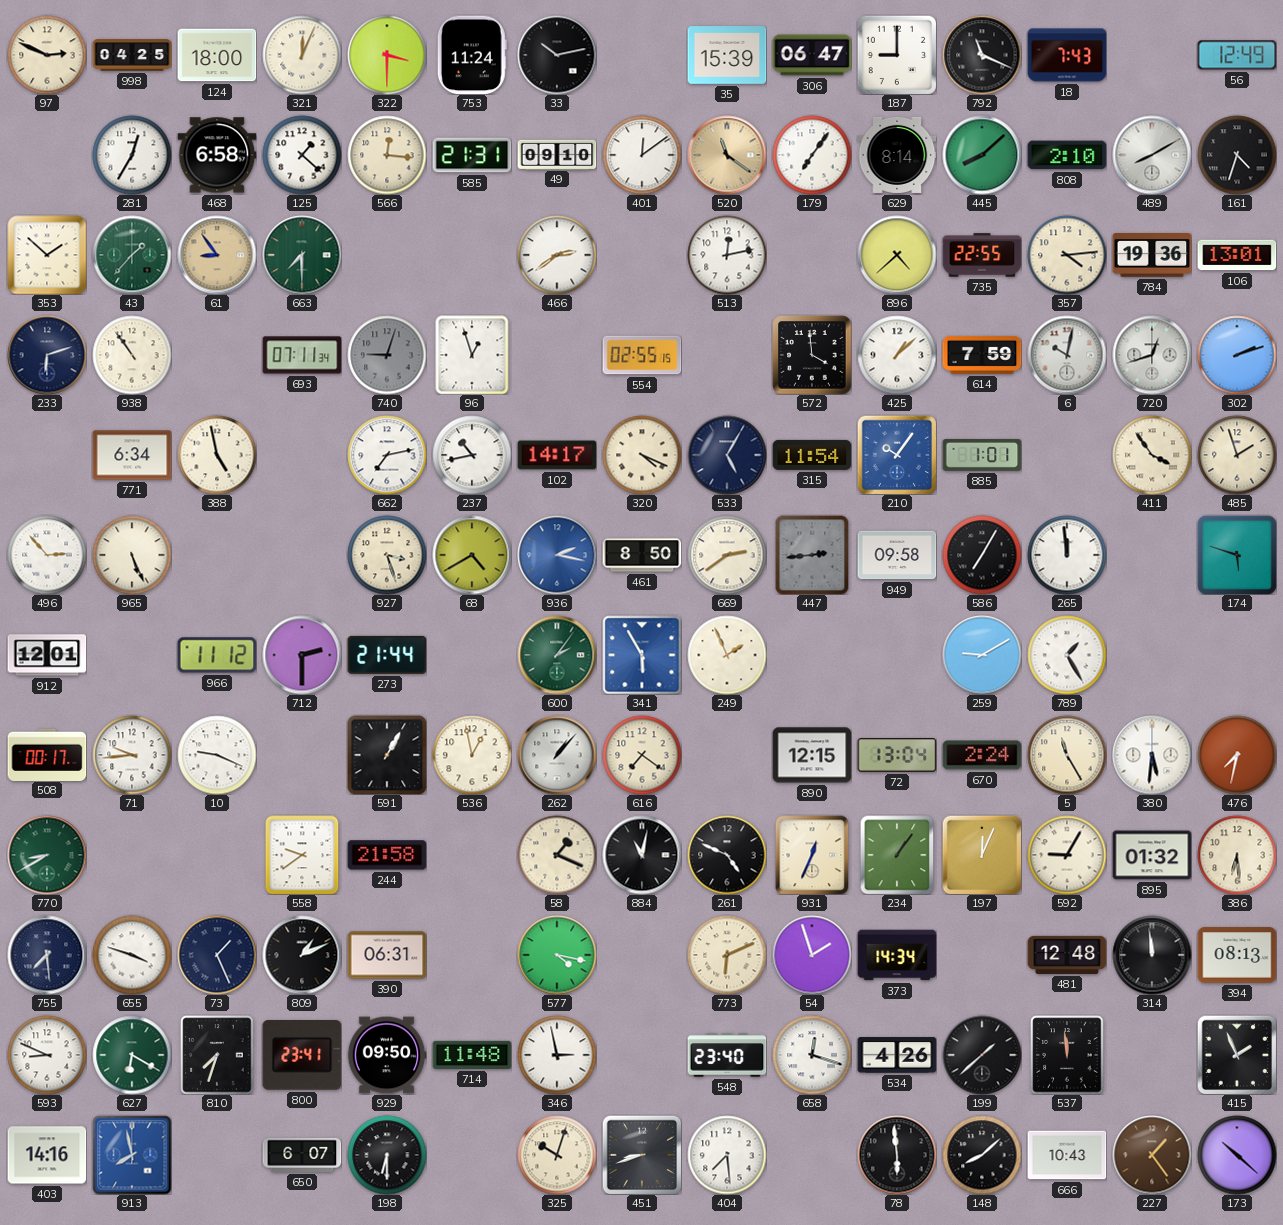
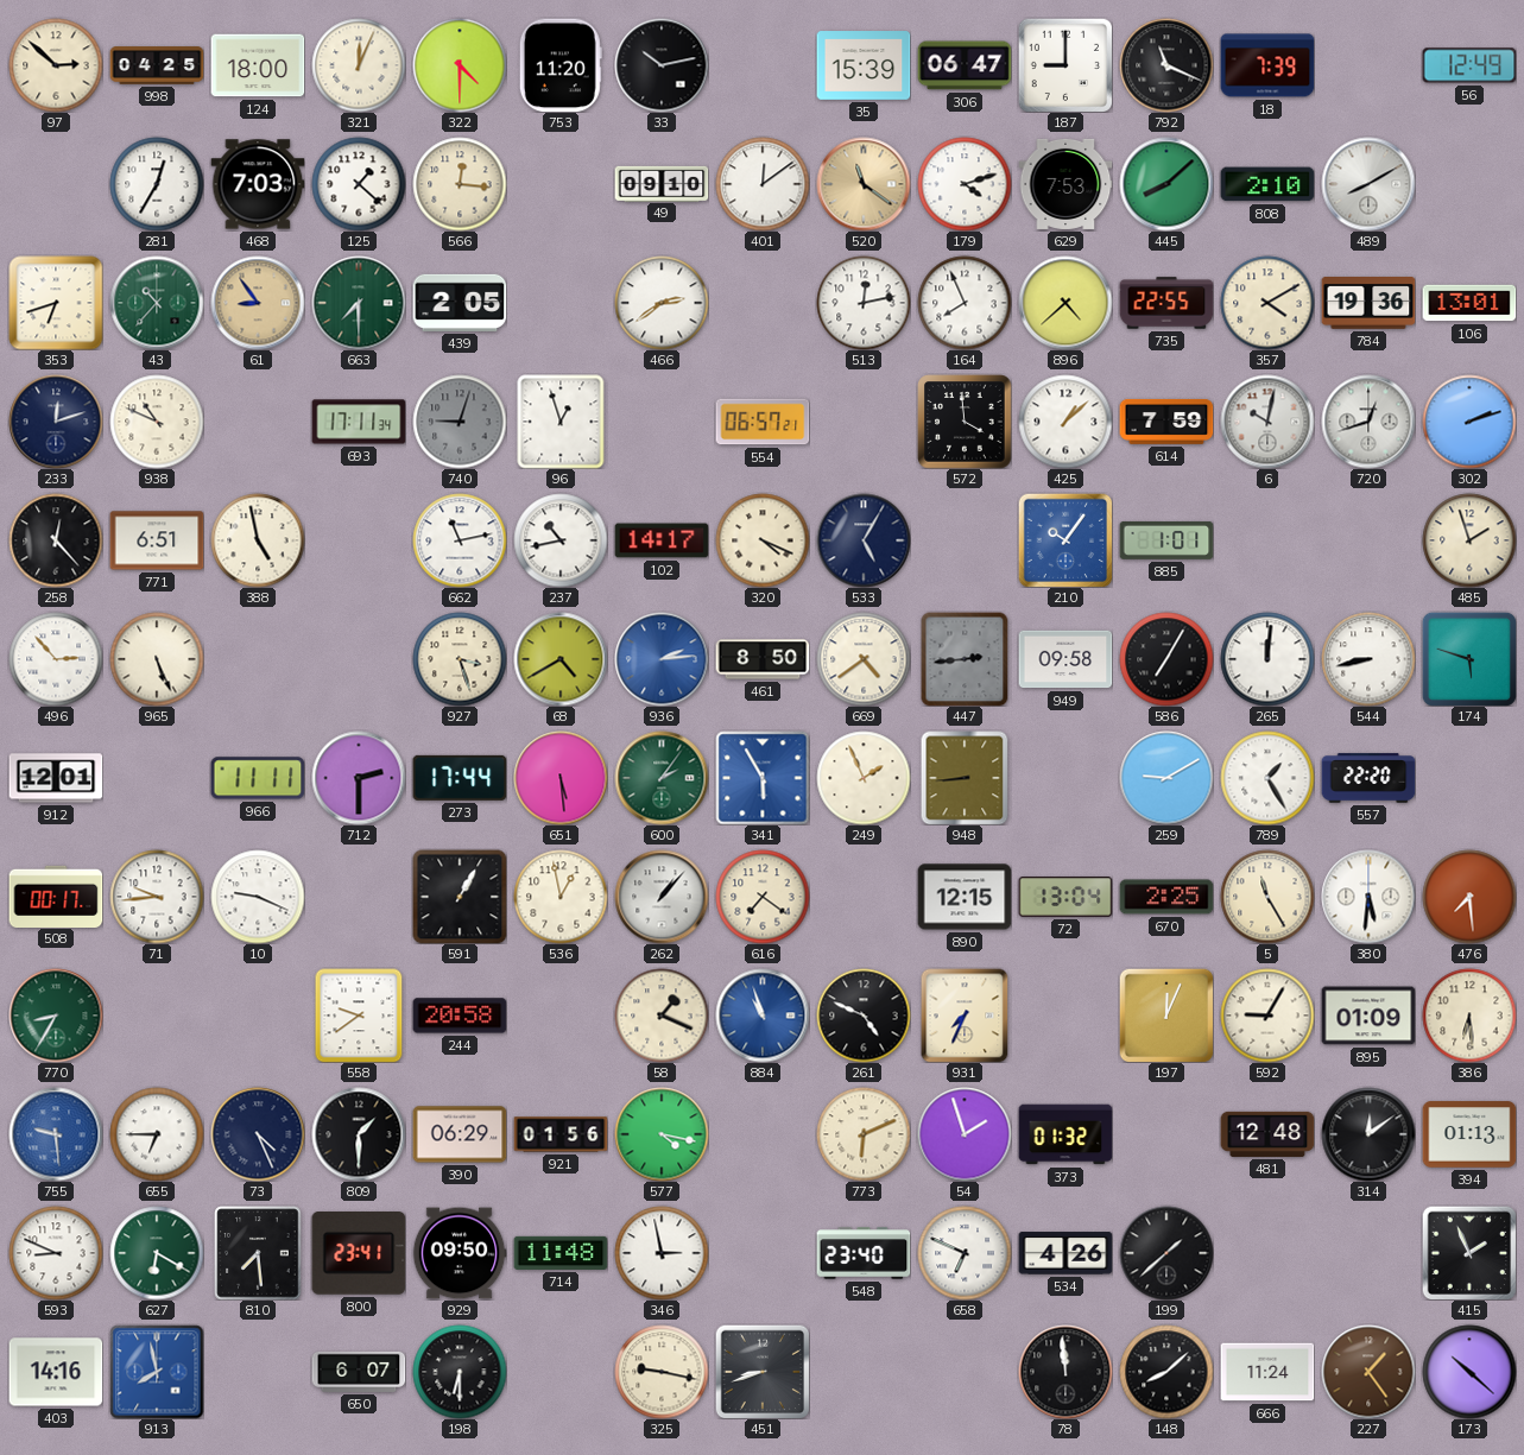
97: 2:49 -> 2:52 (56, 65)
322: 3:30 -> 4:30 (460, 65)
753: 11:24 -> 11:20 (561, 65)
18: 7:43 -> 7:39 (1267, 65)
468: 6:58 -> 7:03 (258, 184)
585: 21:31 -> none (472, 155)
179: 7:06 -> 4:12 (965, 184)
629: 8:14 -> 7:53 (1065, 184)
161: 4:33 -> none (1237, 155)
353: 1:52 -> 6:42 (56, 303)
43: 1:37 -> 10:37 (157, 303)
439: none -> 2:05 (460, 303)
164: none -> 7:56 (965, 303)
357: 4:14 -> 4:10 (1267, 303)
233: 6:12 -> 12:12 (56, 422)
938: 10:54 -> 10:49 (157, 422)
693: 07:11 -> 17:11 (359, 422)
554: 02:55 -> 06:57 (763, 422)
258: none -> 12:23 (56, 540)
771: 6:34 -> 6:51 (157, 540)
662: 7:13 -> 11:13 (460, 540)
315: 11:54 -> none (812, 455)
411: 3:54 -> none (1152, 455)
936: 2:17 -> 2:14 (662, 659)
669: 2:39 -> 4:39 (864, 659)
265: 11:59 -> 12:01 (1267, 659)
544: none -> 8:43 (1368, 659)
966: 11:12 -> 11:11 (258, 778)
273: 21:44 -> 17:44 (460, 778)
651: none -> 5:29 (561, 778)
948: none -> 8:44 (965, 778)
557: none -> 22:20 (1368, 778)
670: 2:24 -> 2:25 (1166, 897)
476: 7:32 -> 7:29 (1469, 897)
770: 8:40 -> 8:35 (56, 1016)
244: 21:58 -> 20:58 (460, 1016)
884: 11:02 -> 10:57 (763, 1016)
884 dial: black -> blue (763, 1016)
931: 12:34 -> 7:34 (965, 1016)
234: 1:06 -> none (897, 855)
895: 01:32 -> 01:09 (1368, 1016)
755: 7:29 -> 9:29 (56, 1134)
755 dial: navy -> blue (56, 1134)
655: 3:48 -> 6:45 (157, 1134)
73: 1:26 -> 4:26 (258, 1134)
809: 1:11 -> 1:30 (359, 1134)
390: 06:31 -> 06:29 (460, 1134)
921: none -> 01:56 (561, 1134)
373: 14:34 -> 01:32 (1065, 1134)
314: 11:59 -> 12:09 (1368, 1134)
394: 08:13 -> 01:13 (1469, 1134)
810: 7:33 -> 7:29 (258, 1253)
658: 12:18 -> 6:49 (965, 1253)
537: 11:59 -> none (1067, 1055)
325: 10:03 -> 9:17 (662, 1372)
404: 7:29 -> none (727, 1155)
78: 5:59 -> 11:59 (1065, 1372)
666: 10:43 -> 11:24 (1267, 1372)
